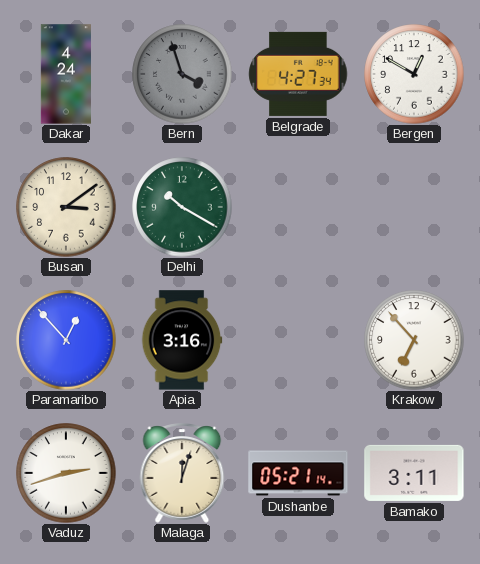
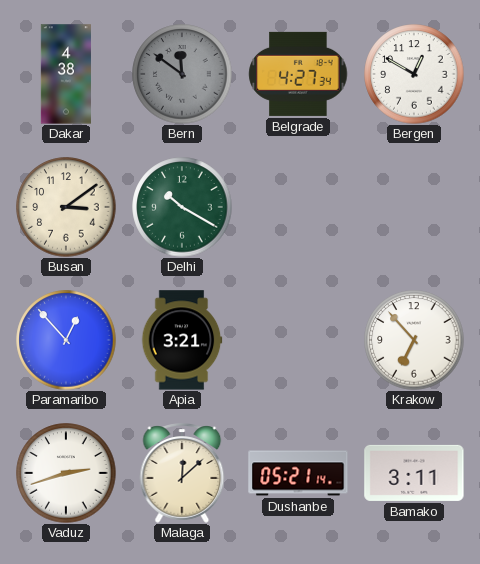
Dakar: 4:24 -> 4:38 (66, 74)
Bern: 3:57 -> 11:51 (182, 74)
Apia: 3:16 -> 3:21 (182, 340)
Malaga: 12:03 -> 12:08 (182, 473)
